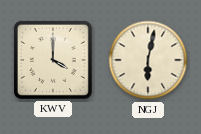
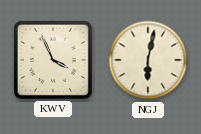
KWV: 4:00 -> 3:56 (53, 60)
